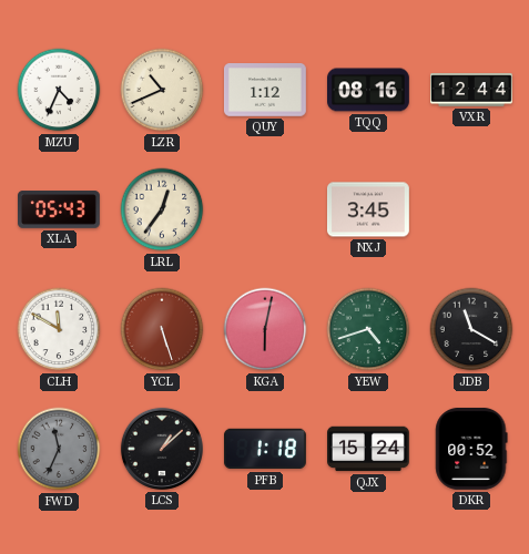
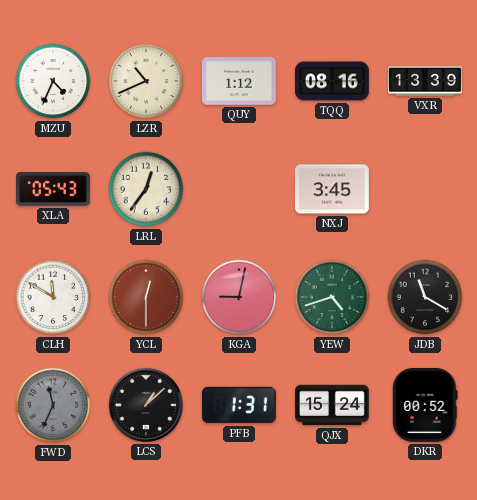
VXR: 12:44 -> 13:39 (426, 81)
YCL: 5:27 -> 12:30 (146, 297)
KGA: 6:02 -> 9:02 (239, 297)
PFB: 1:18 -> 1:31 (239, 405)
